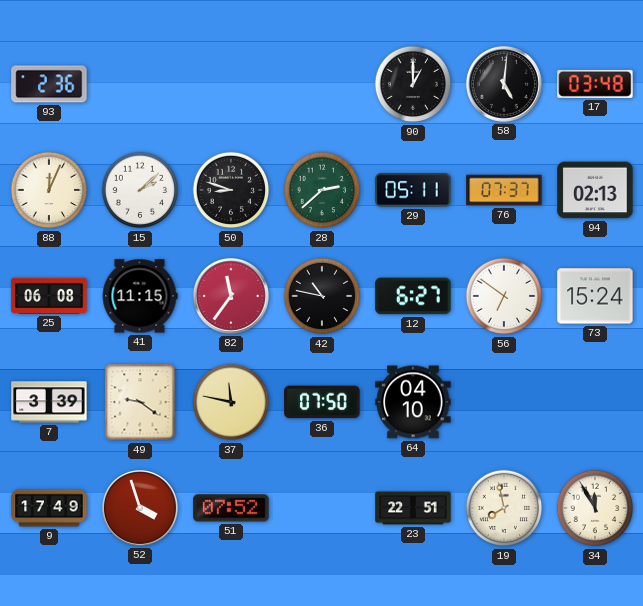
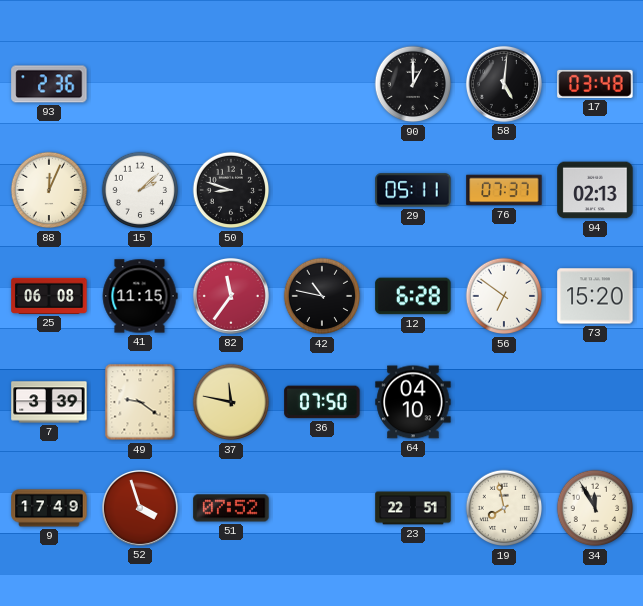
28: 2:38 -> none (322, 190)
12: 6:27 -> 6:28 (413, 296)
73: 15:24 -> 15:20 (595, 296)
